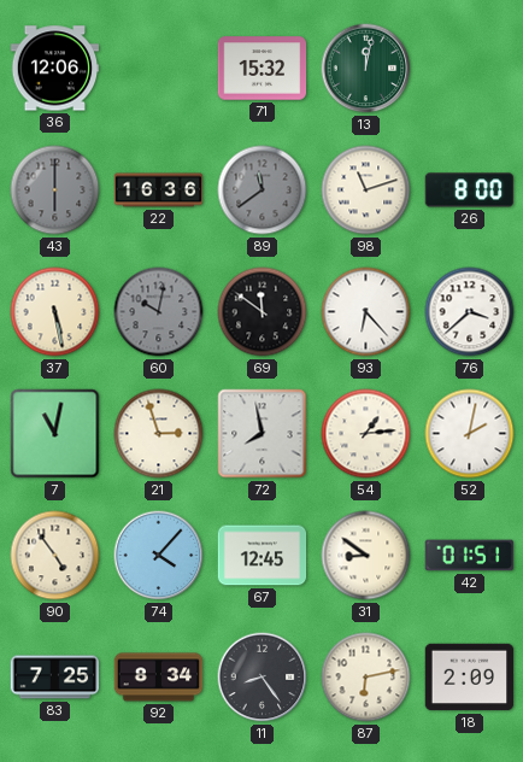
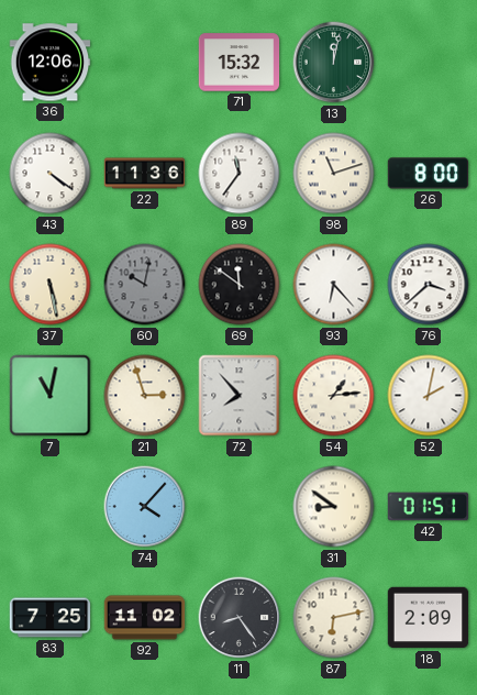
43: 6:00 -> 4:21 (51, 174)
43 dial: grey -> white (51, 174)
22: 16:36 -> 11:36 (145, 174)
89: 11:39 -> 11:36 (240, 174)
89 dial: grey -> white (240, 174)
72: 7:58 -> 7:53 (240, 396)
90: 4:54 -> none (55, 556)
67: 12:45 -> none (263, 556)
92: 8:34 -> 11:02 (145, 618)
